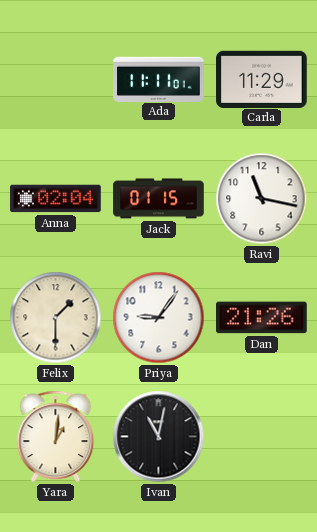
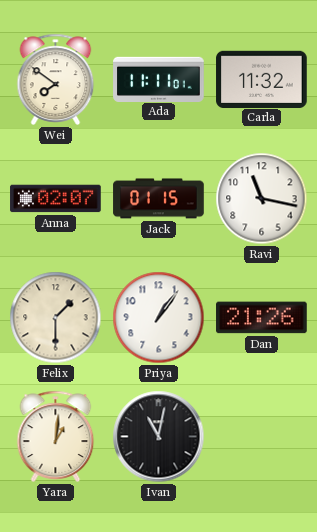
Wei: none -> 7:51 (56, 79)
Carla: 11:29 -> 11:32 (262, 79)
Anna: 02:04 -> 02:07 (56, 199)
Priya: 9:06 -> 1:06 (159, 318)
